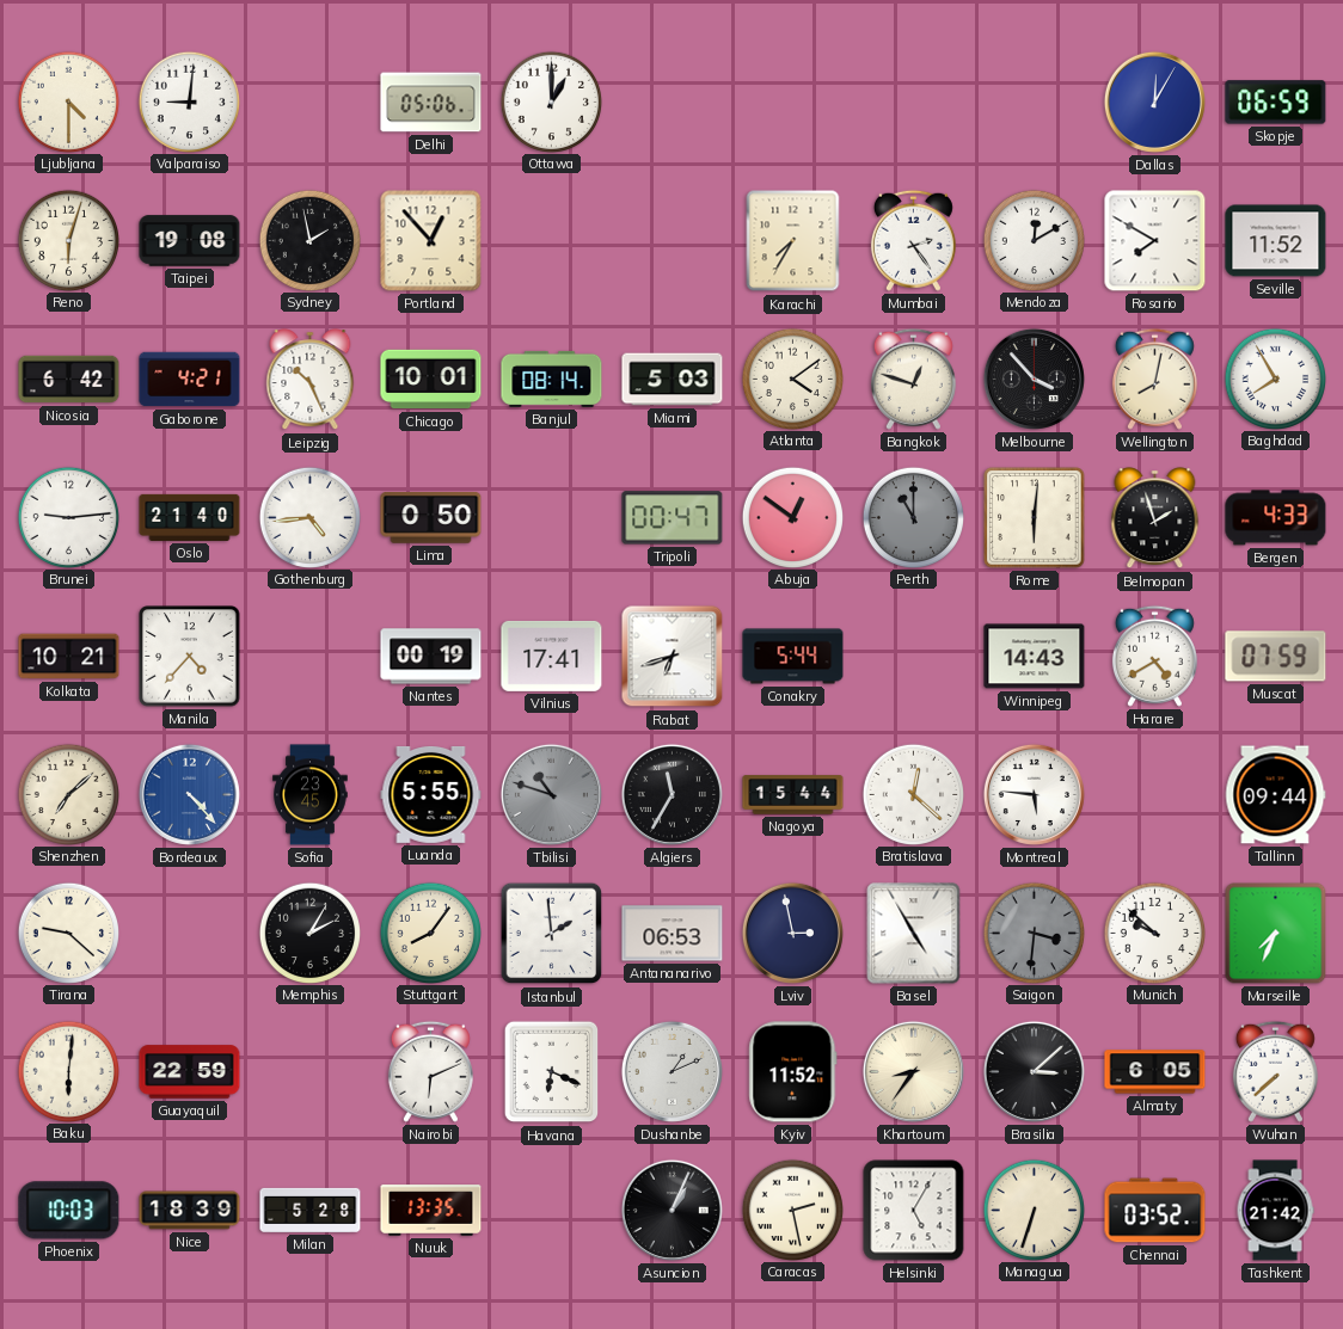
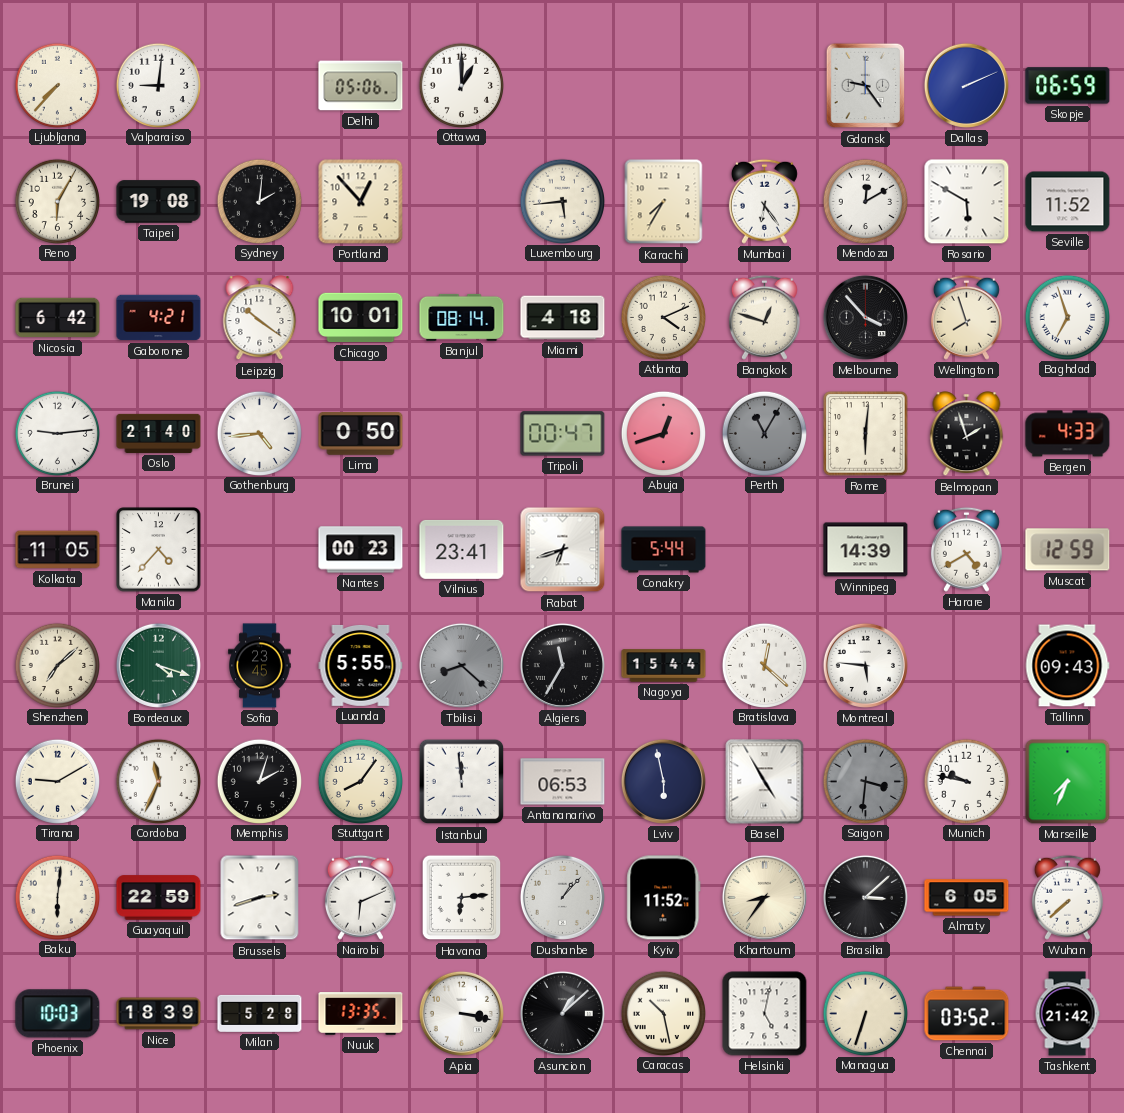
Ljubljana: 4:30 -> 7:37 (57, 85)
Gdansk: none -> 9:24 (866, 86)
Dallas: 12:05 -> 2:11 (966, 85)
Reno: 6:03 -> 6:05 (57, 201)
Sydney: 1:58 -> 2:01 (259, 201)
Luxembourg: none -> 5:44 (562, 201)
Mumbai: 2:24 -> 6:24 (764, 201)
Rosario: 7:50 -> 5:50 (967, 202)
Leipzig: 10:26 -> 10:21 (260, 318)
Miami: 5:03 -> 4:18 (563, 318)
Atlanta: 4:09 -> 4:11 (663, 317)
Wellington: 8:02 -> 7:57 (966, 317)
Baghdad: 7:55 -> 6:57 (1067, 317)
Abuja: 12:51 -> 12:42 (663, 433)
Perth: 11:00 -> 11:05 (764, 433)
Kolkata: 10:21 -> 11:05 (58, 550)
Nantes: 00:19 -> 00:23 (361, 550)
Vilnius: 17:41 -> 23:41 (462, 549)
Winnipeg: 14:43 -> 14:39 (866, 550)
Muscat: 07:59 -> 12:59 (1068, 550)
Bordeaux: 4:23 -> 4:18 (158, 665)
Bordeaux dial: blue -> green (158, 665)
Tbilisi: 10:48 -> 8:22 (461, 665)
Tallinn: 09:44 -> 09:43 (1067, 666)
Tirana: 9:22 -> 9:10 (57, 781)
Cordoba: none -> 11:34 (158, 781)
Memphis: 2:05 -> 2:03 (259, 781)
Istanbul: 1:59 -> 11:59 (462, 782)
Lviv: 2:58 -> 5:58 (663, 781)
Munich: 9:52 -> 9:47 (966, 781)
Brussels: none -> 2:42 (260, 898)
Havana: 6:19 -> 6:14 (462, 898)
Dushanbe: 1:11 -> 1:07 (562, 897)
Apia: none -> 3:17 (461, 1013)
Asuncion: 1:04 -> 1:08 (562, 1013)
Caracas: 2:28 -> 10:28 (663, 1013)
Helsinki: 5:05 -> 5:02 (765, 1014)
